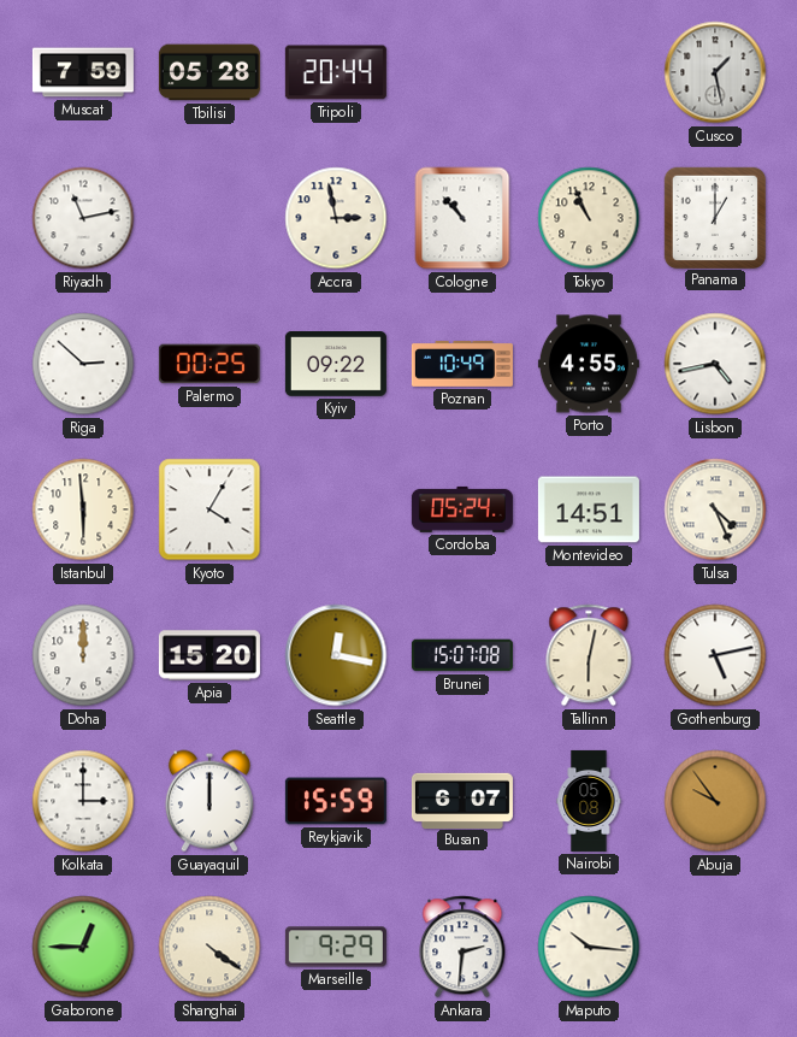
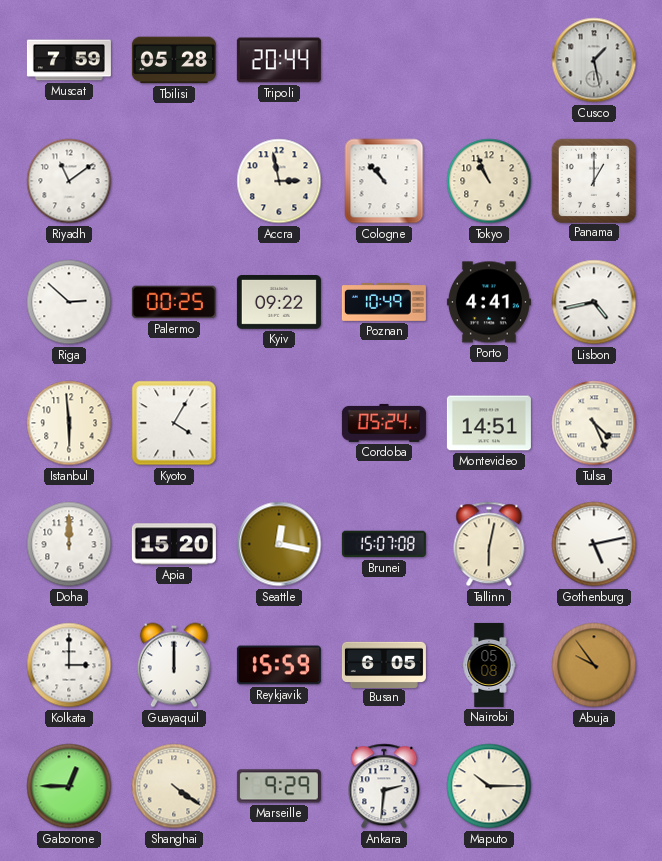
Riyadh: 11:13 -> 11:09 (69, 181)
Porto: 4:55 -> 4:41 (489, 302)
Busan: 6:07 -> 6:05 (384, 664)
Maputo: 10:16 -> 10:15 (489, 786)
